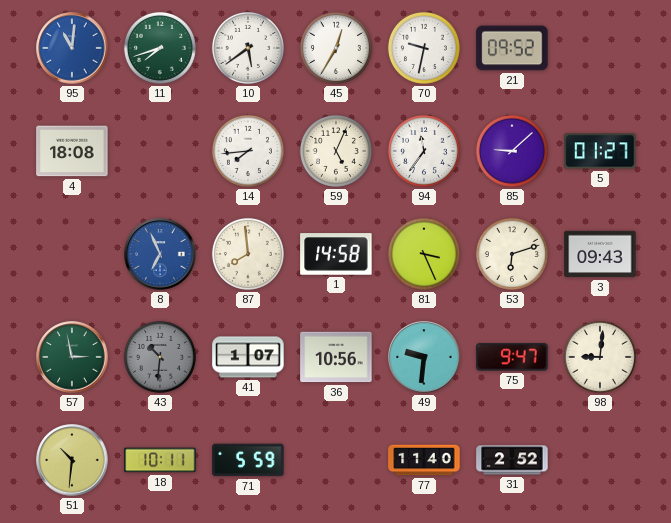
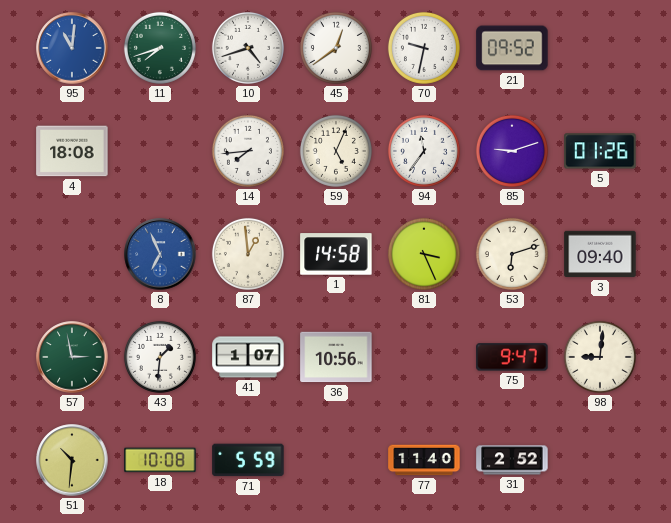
10: 5:39 -> 4:42 (248, 48)
45: 12:35 -> 12:39 (336, 48)
85: 9:08 -> 9:12 (512, 151)
5: 01:27 -> 01:26 (600, 151)
87: 7:59 -> 12:59 (248, 254)
3: 09:43 -> 09:40 (600, 254)
43: 10:31 -> 1:31 (160, 357)
43 dial: grey -> white (160, 357)
49: 9:31 -> none (424, 357)
18: 10:11 -> 10:08 (160, 460)
